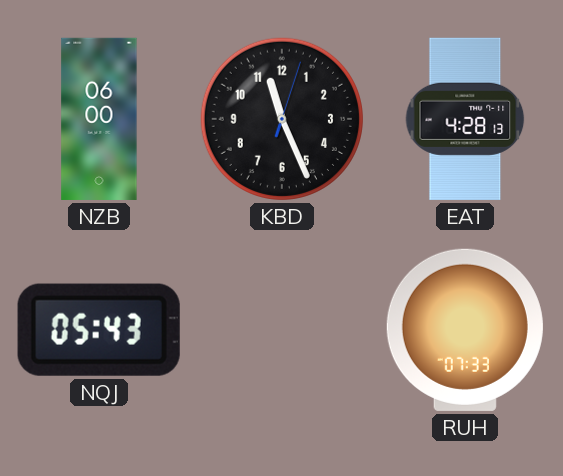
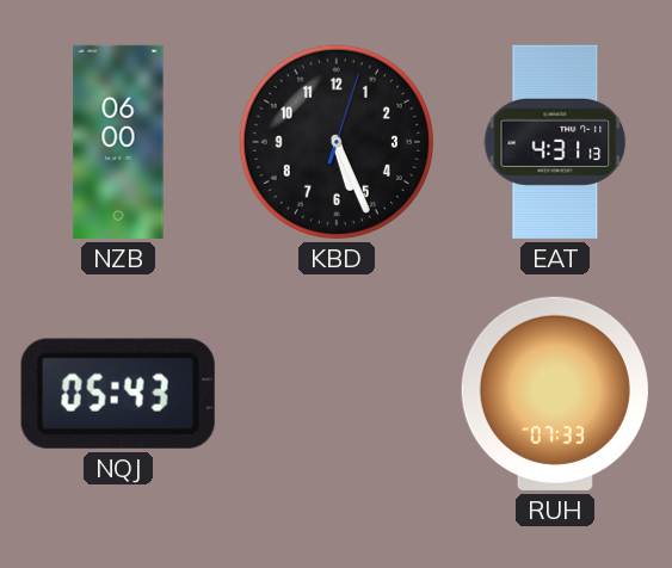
KBD: 11:26 -> 5:26 (337, 142)
EAT: 4:28 -> 4:31 (555, 142)
